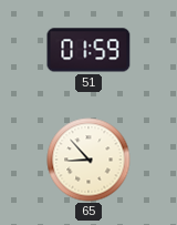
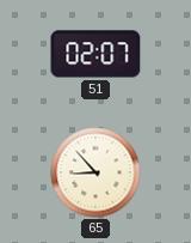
51: 01:59 -> 02:07 (95, 54)
